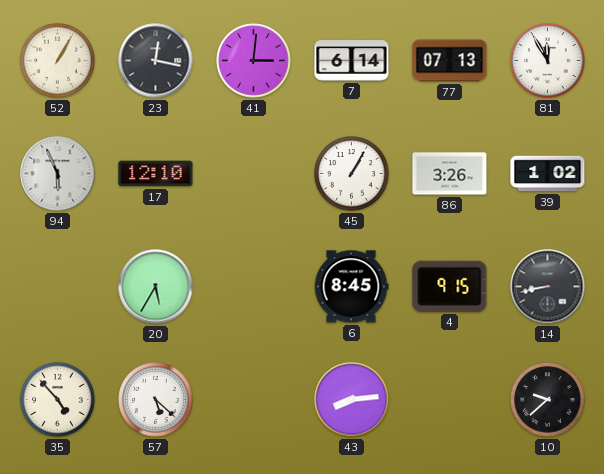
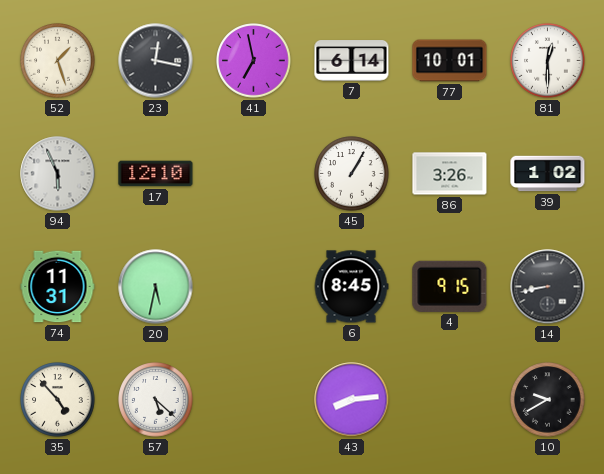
52: 1:05 -> 1:27 (58, 61)
41: 3:01 -> 6:58 (254, 61)
77: 07:13 -> 10:01 (450, 61)
81: 11:55 -> 12:30 (548, 61)
74: none -> 11:31 (58, 287)
20: 5:35 -> 5:32 (156, 287)
10: 9:38 -> 9:40 (548, 400)
